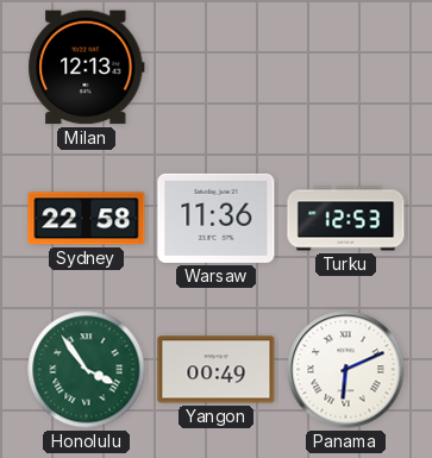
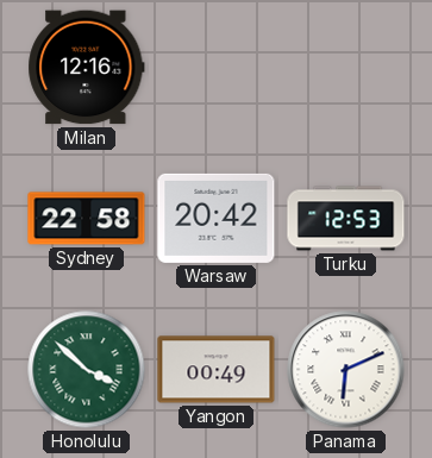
Milan: 12:13 -> 12:16 (87, 68)
Warsaw: 11:36 -> 20:42 (217, 218)
Honolulu: 3:54 -> 3:52 (87, 370)
